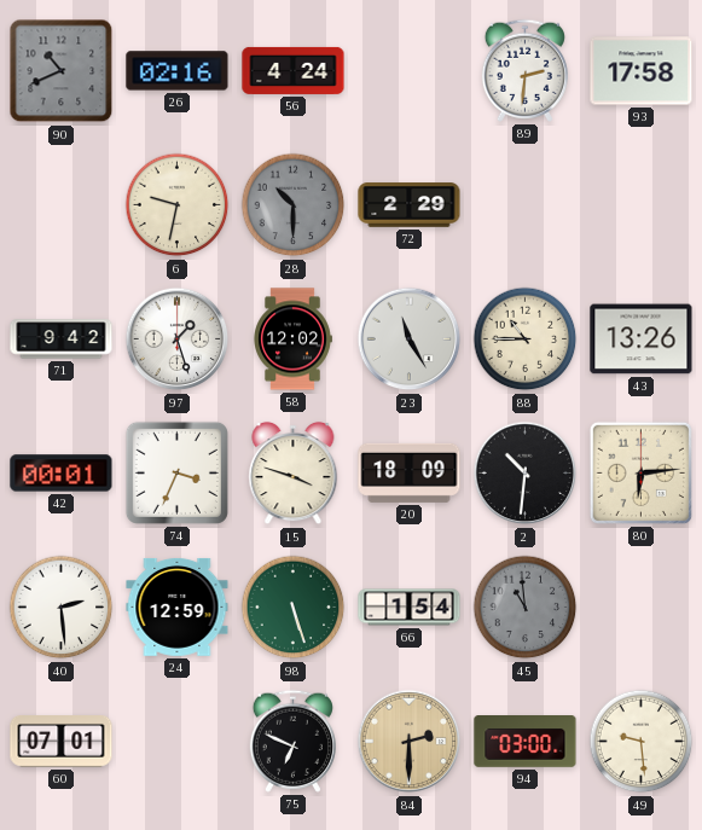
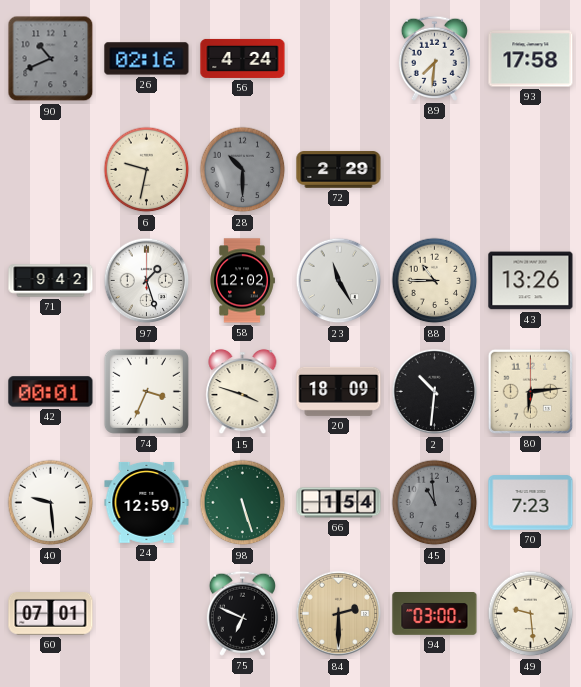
89: 2:31 -> 7:31 (434, 58)
40: 2:29 -> 9:29 (51, 503)
70: none -> 7:23 (531, 503)
